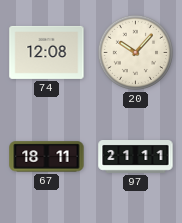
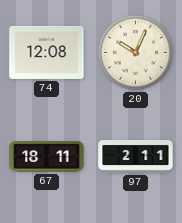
20: 10:07 -> 10:04 (135, 52)
97: 21:11 -> 2:11 (136, 157)
